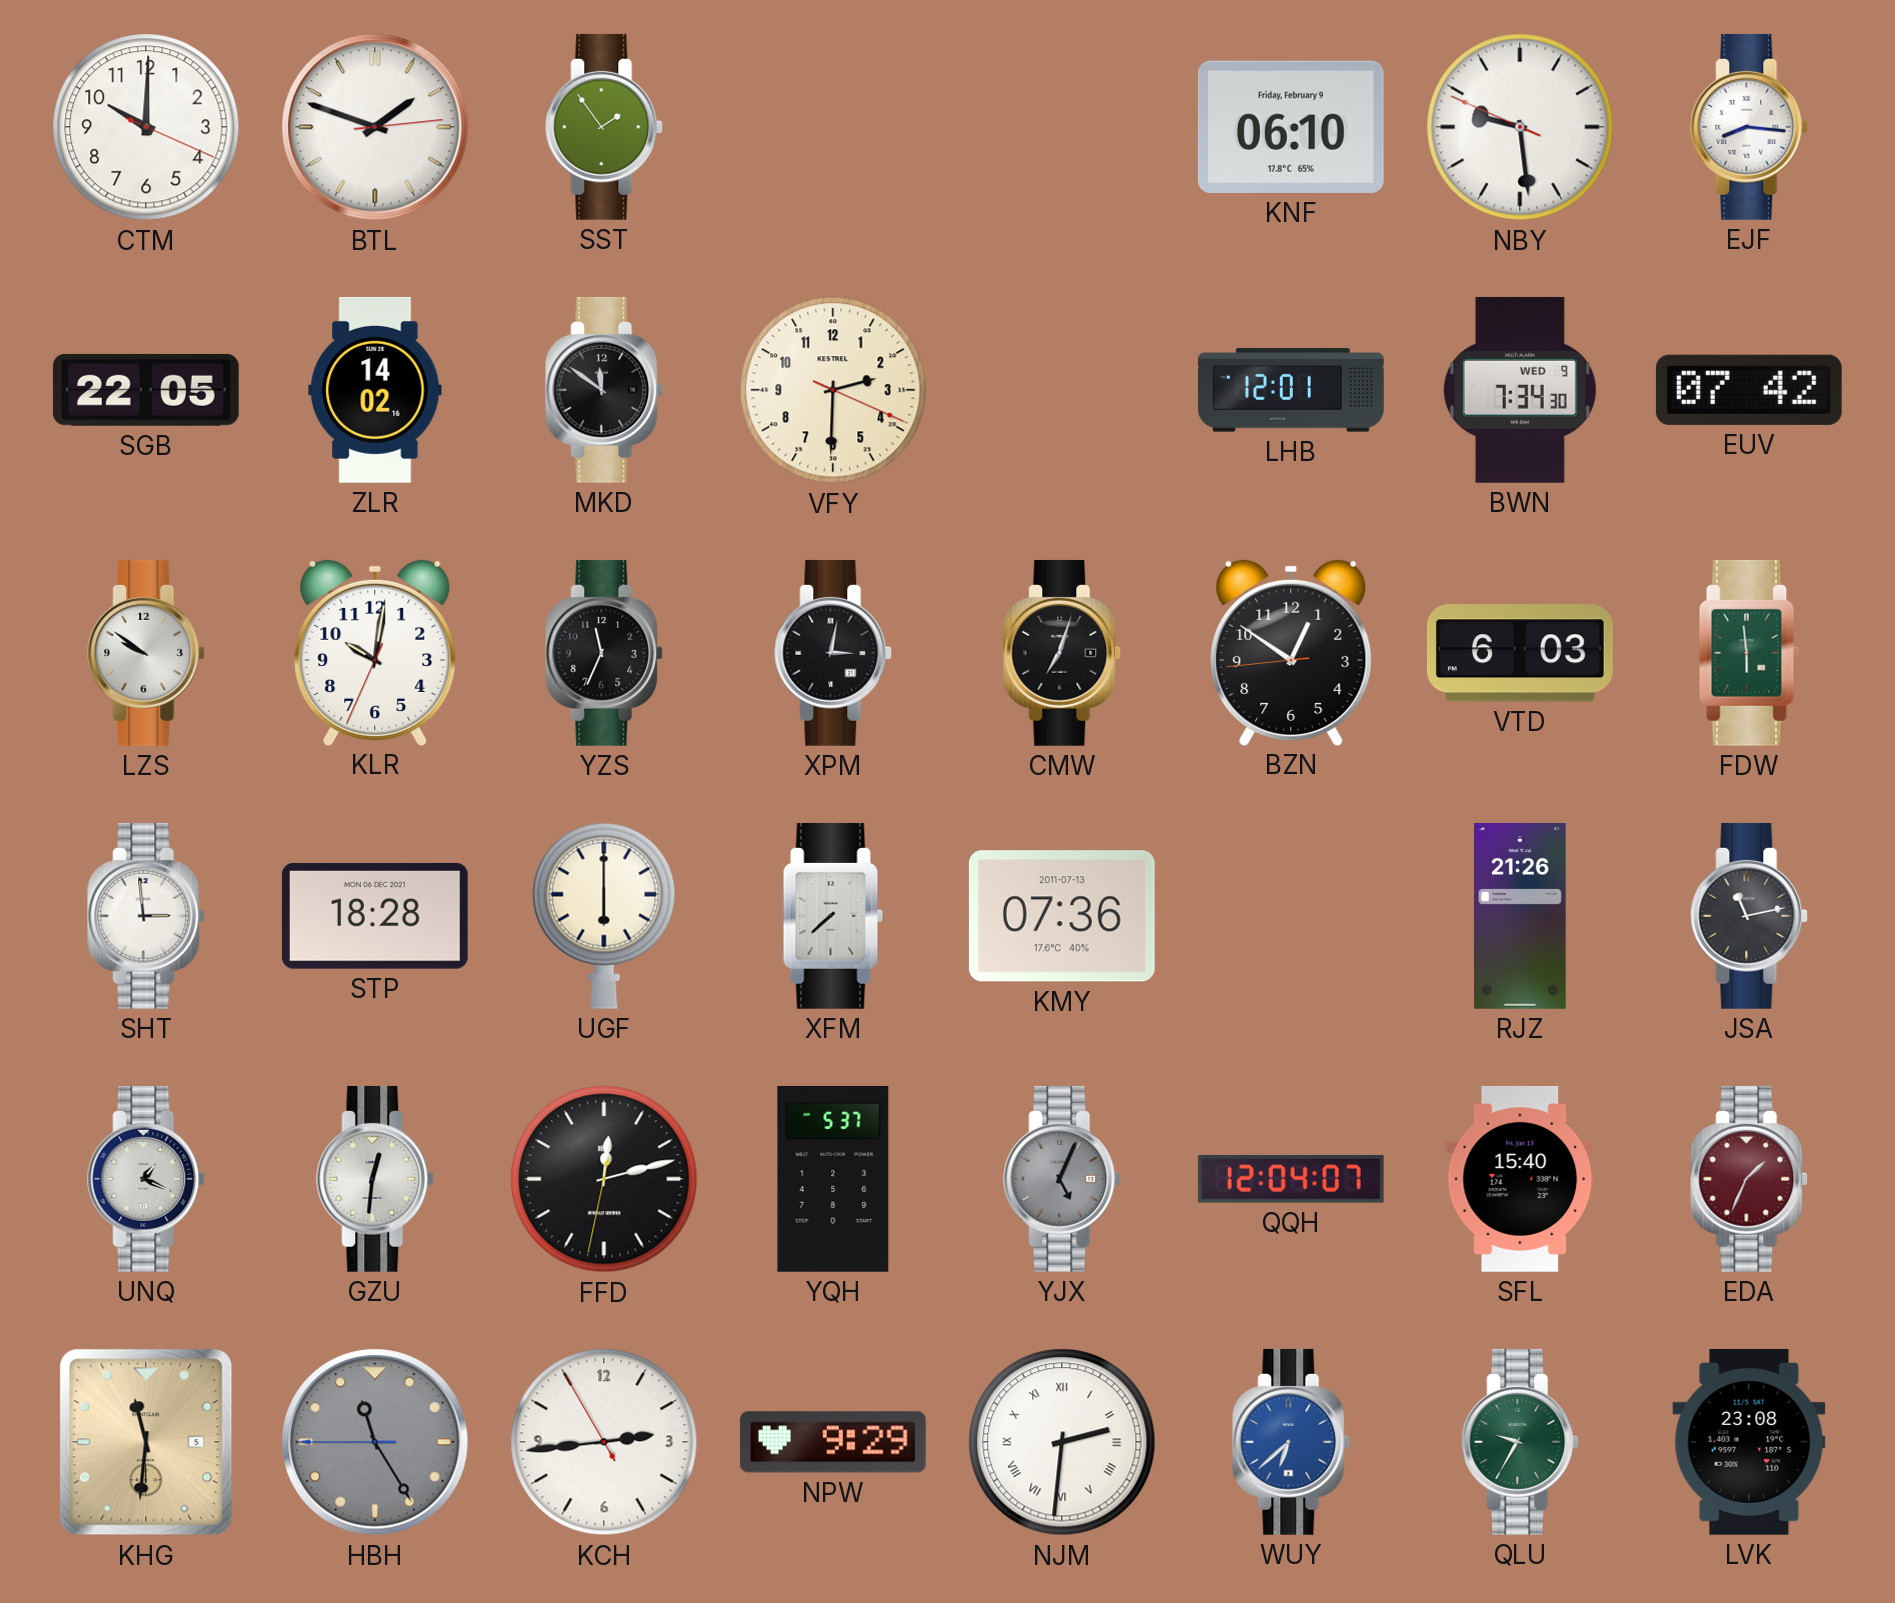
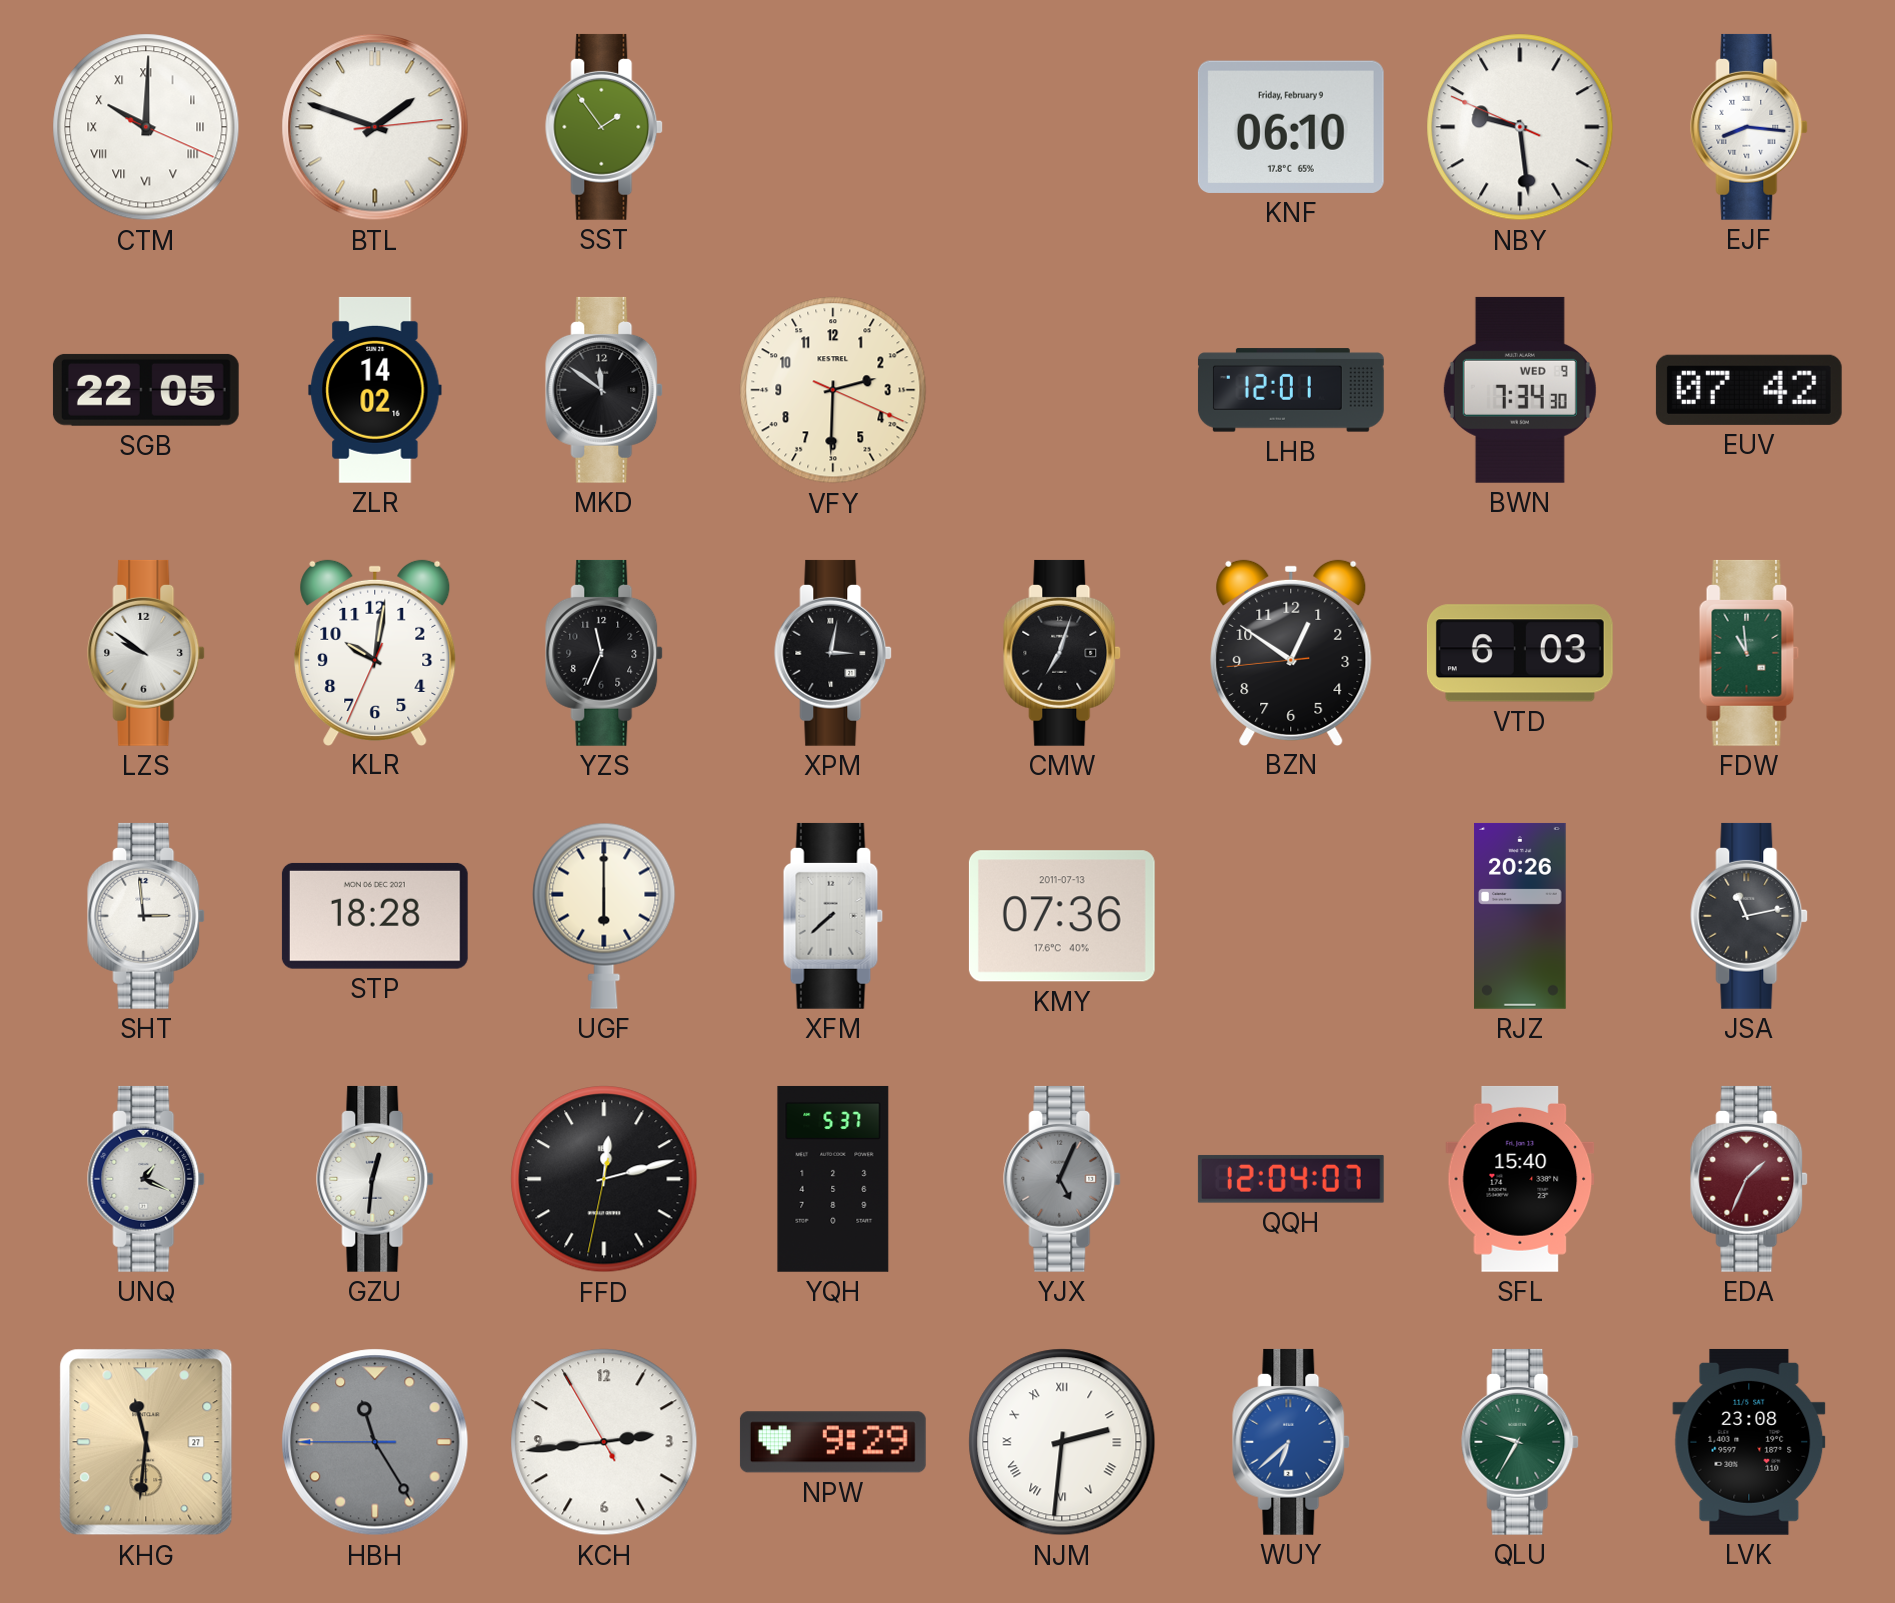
CTM numerals: Arabic -> Roman (146, 127)
FDW: 5:59 -> 10:59 (1749, 653)
RJZ: 21:26 -> 20:26 (1520, 916)
KHG date: 5 -> 27 (146, 1442)
